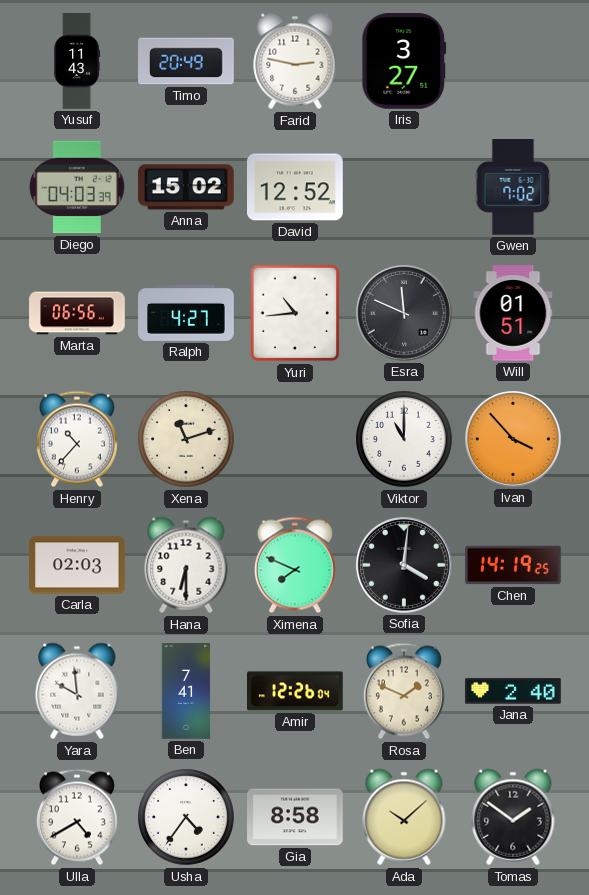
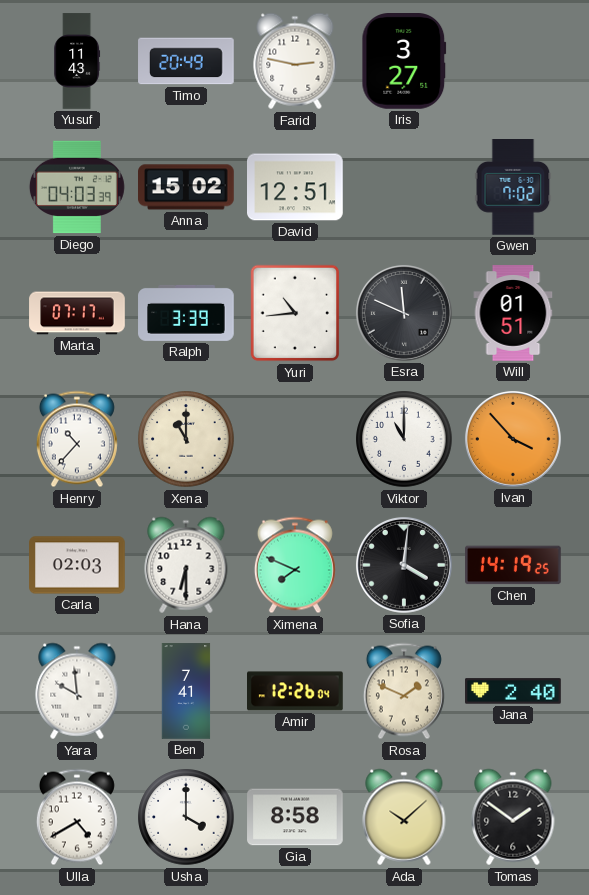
David: 12:52 -> 12:51 (295, 187)
Marta: 06:56 -> 07:17 (77, 313)
Ralph: 4:27 -> 3:39 (186, 313)
Xena: 11:12 -> 11:00 (186, 439)
Usha: 4:36 -> 4:00 (186, 817)
